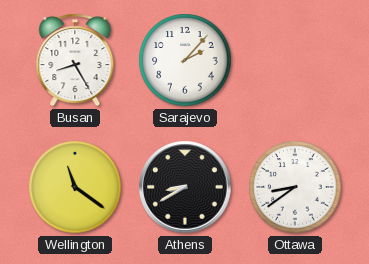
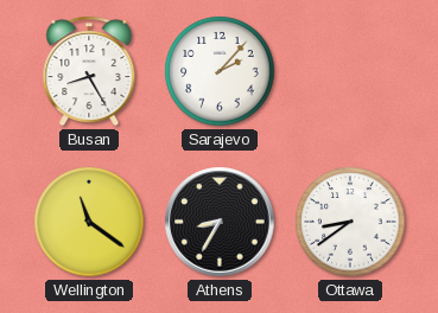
Athens: 8:40 -> 8:35 (220, 222)
